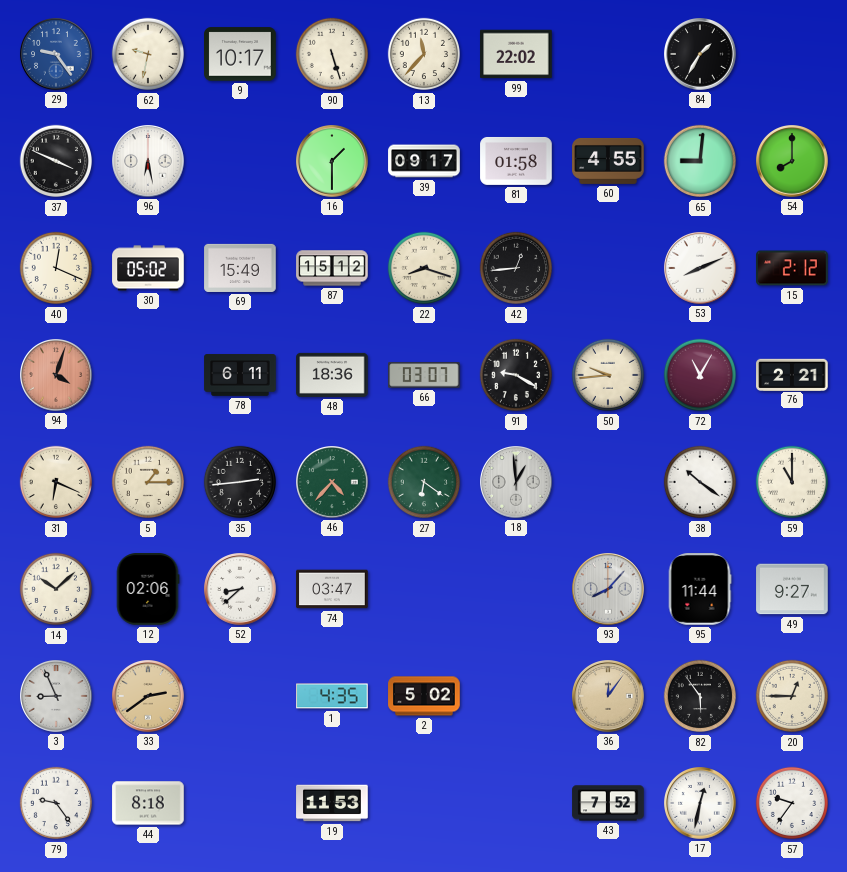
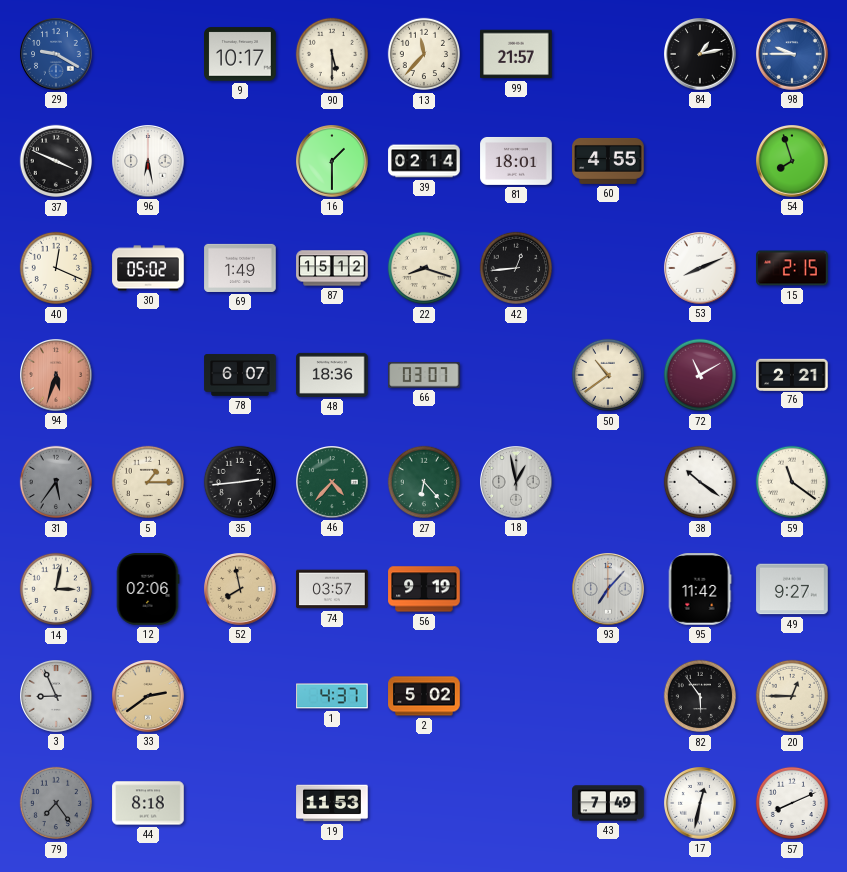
29: 9:24 -> 9:20 (56, 54)
62: 9:32 -> none (148, 54)
90: 5:27 -> 5:30 (332, 54)
99: 22:02 -> 21:57 (516, 54)
84: 1:35 -> 1:13 (700, 54)
98: none -> 9:45 (792, 54)
39: 09:17 -> 02:14 (424, 161)
81: 01:58 -> 18:01 (516, 161)
65: 9:01 -> none (700, 161)
54: 8:00 -> 7:57 (792, 161)
69: 15:49 -> 1:49 (240, 268)
15: 2:12 -> 2:15 (792, 268)
94: 4:03 -> 5:33 (56, 375)
78: 6:11 -> 6:07 (240, 375)
91: 9:20 -> none (516, 375)
50: 9:44 -> 10:39 (608, 375)
72: 11:05 -> 11:10 (700, 375)
31: 6:19 -> 5:36 (56, 482)
31 dial: cream -> grey (56, 482)
27: 6:21 -> 6:23 (424, 482)
18: 12:59 -> 12:58 (516, 482)
59: 11:00 -> 11:21 (792, 482)
14: 10:08 -> 3:02 (56, 589)
52: 8:38 -> 7:58 (240, 589)
52 dial: white -> champagne (240, 589)
74: 03:47 -> 03:57 (332, 589)
56: none -> 9:19 (424, 589)
93: 8:07 -> 7:07 (608, 589)
95: 11:44 -> 11:42 (700, 589)
1: 4:35 -> 4:37 (332, 696)
36: 12:06 -> none (608, 696)
79: 9:24 -> 7:24 (56, 803)
79 dial: white -> grey (56, 803)
43: 7:52 -> 7:49 (608, 803)
57: 9:36 -> 8:11 (792, 803)
